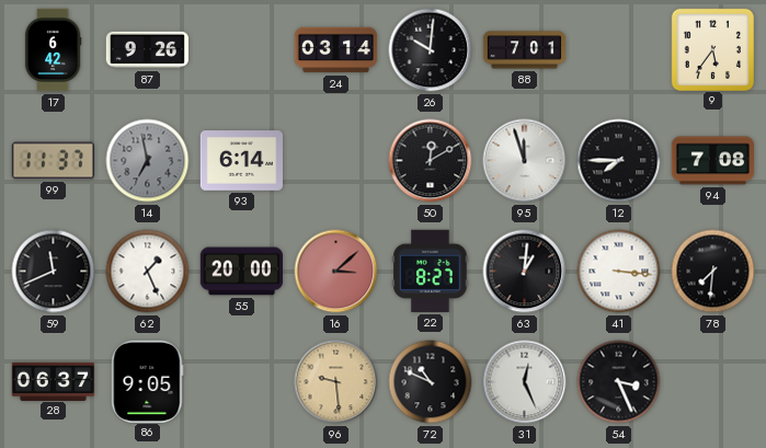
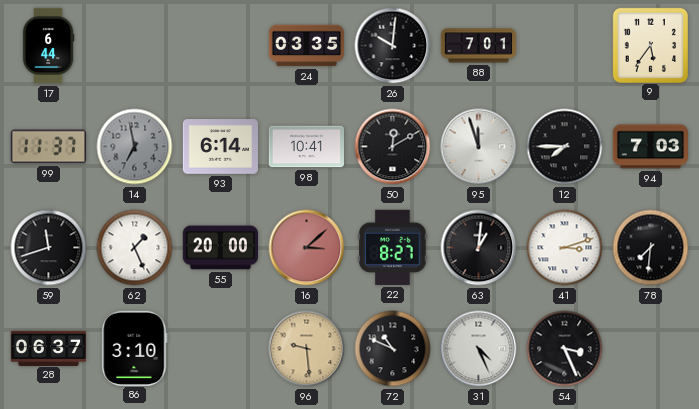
17: 6:42 -> 6:44 (48, 46)
87: 9:26 -> none (147, 50)
24: 03:14 -> 03:35 (307, 46)
98: none -> 10:41 (306, 147)
94: 7:08 -> 7:03 (651, 147)
59: 11:41 -> 11:42 (49, 248)
41: 3:16 -> 3:12 (565, 248)
86: 9:05 -> 3:10 (135, 348)
31: 12:26 -> 4:26 (479, 349)
